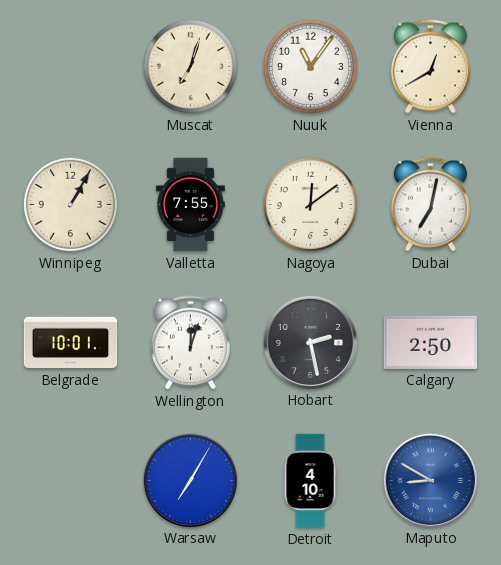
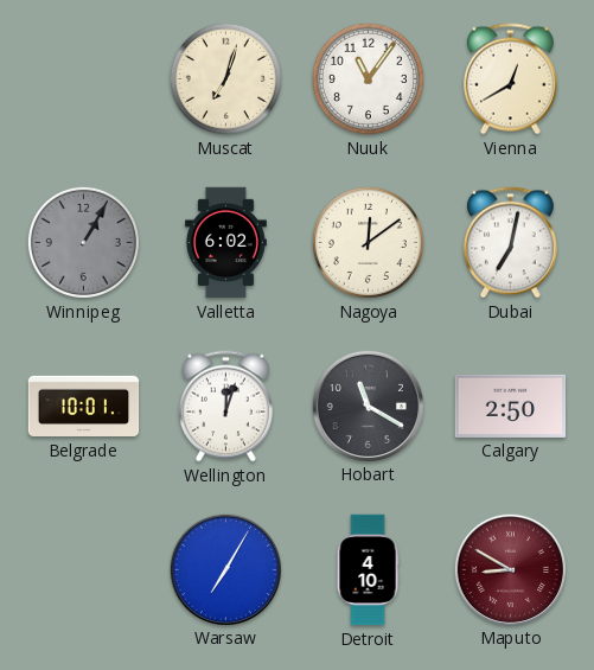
Winnipeg dial: cream -> grey (83, 242)
Valletta: 7:55 -> 6:02 (225, 243)
Hobart: 2:28 -> 11:20 (368, 406)
Maputo dial: blue -> burgundy (510, 569)
